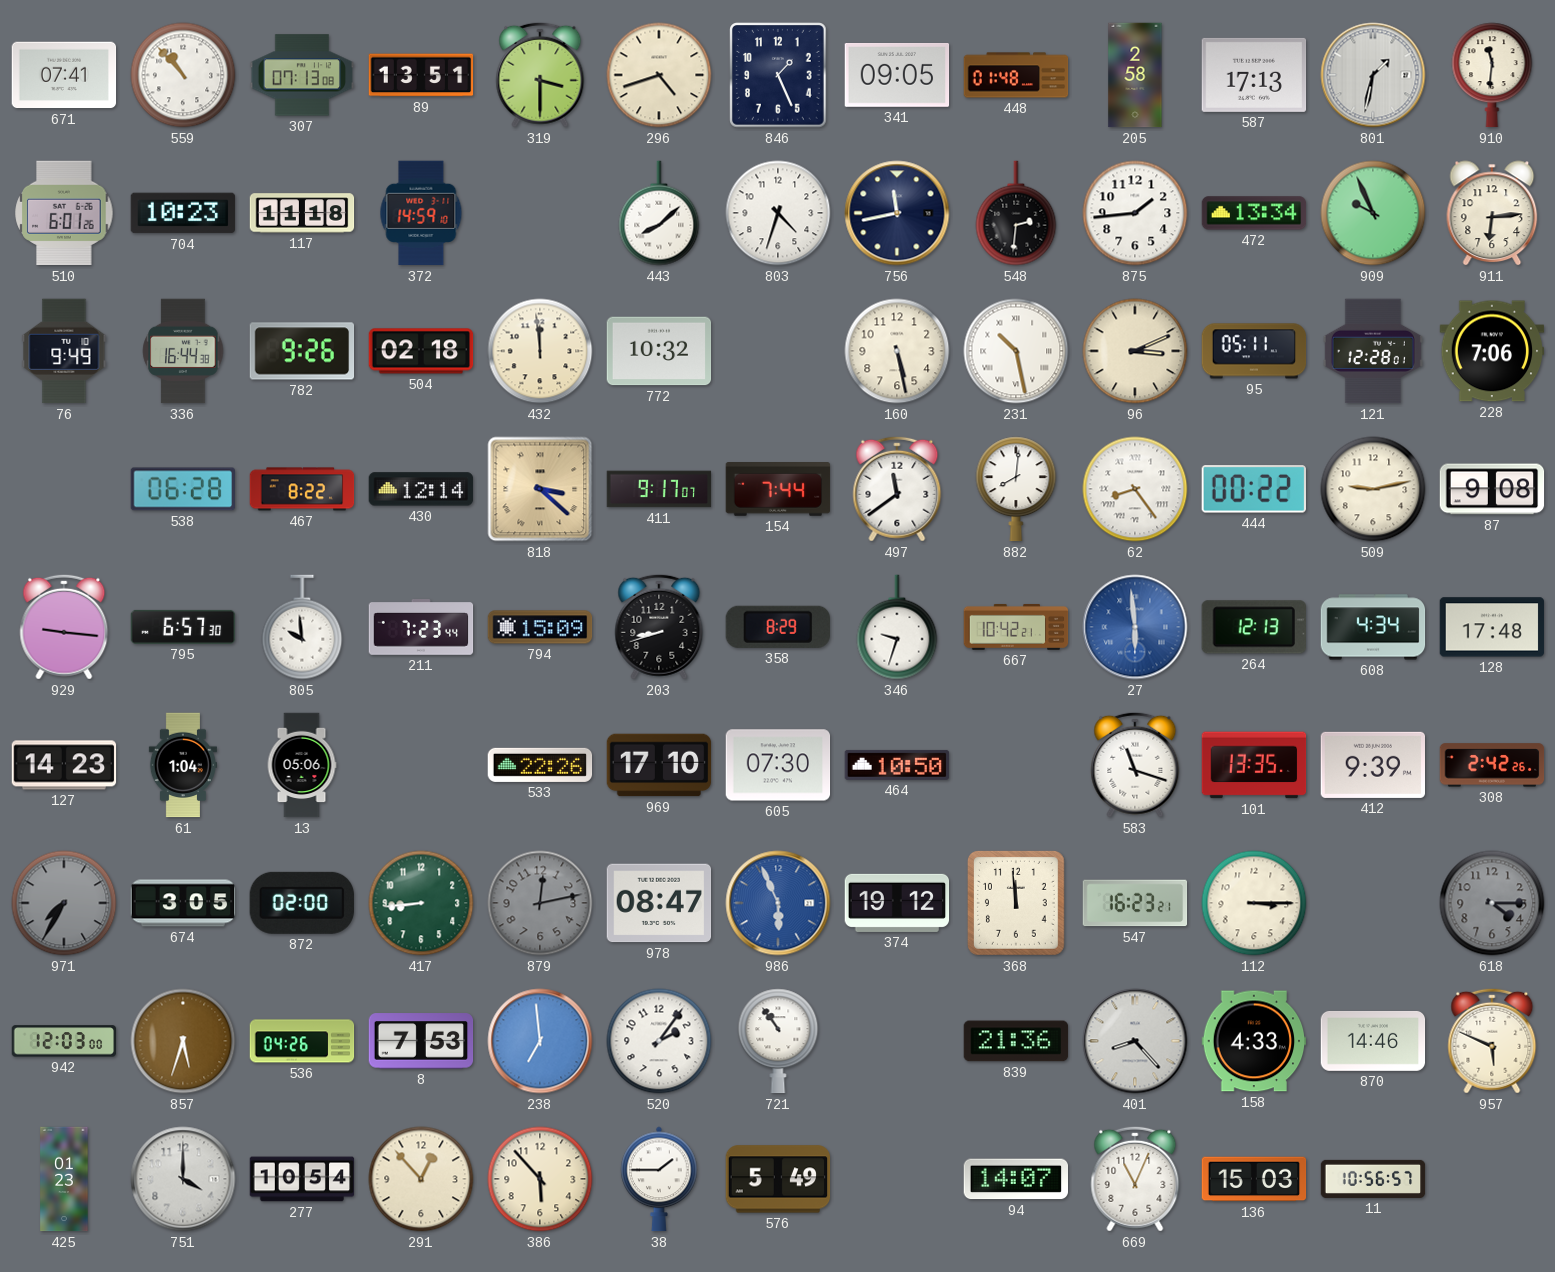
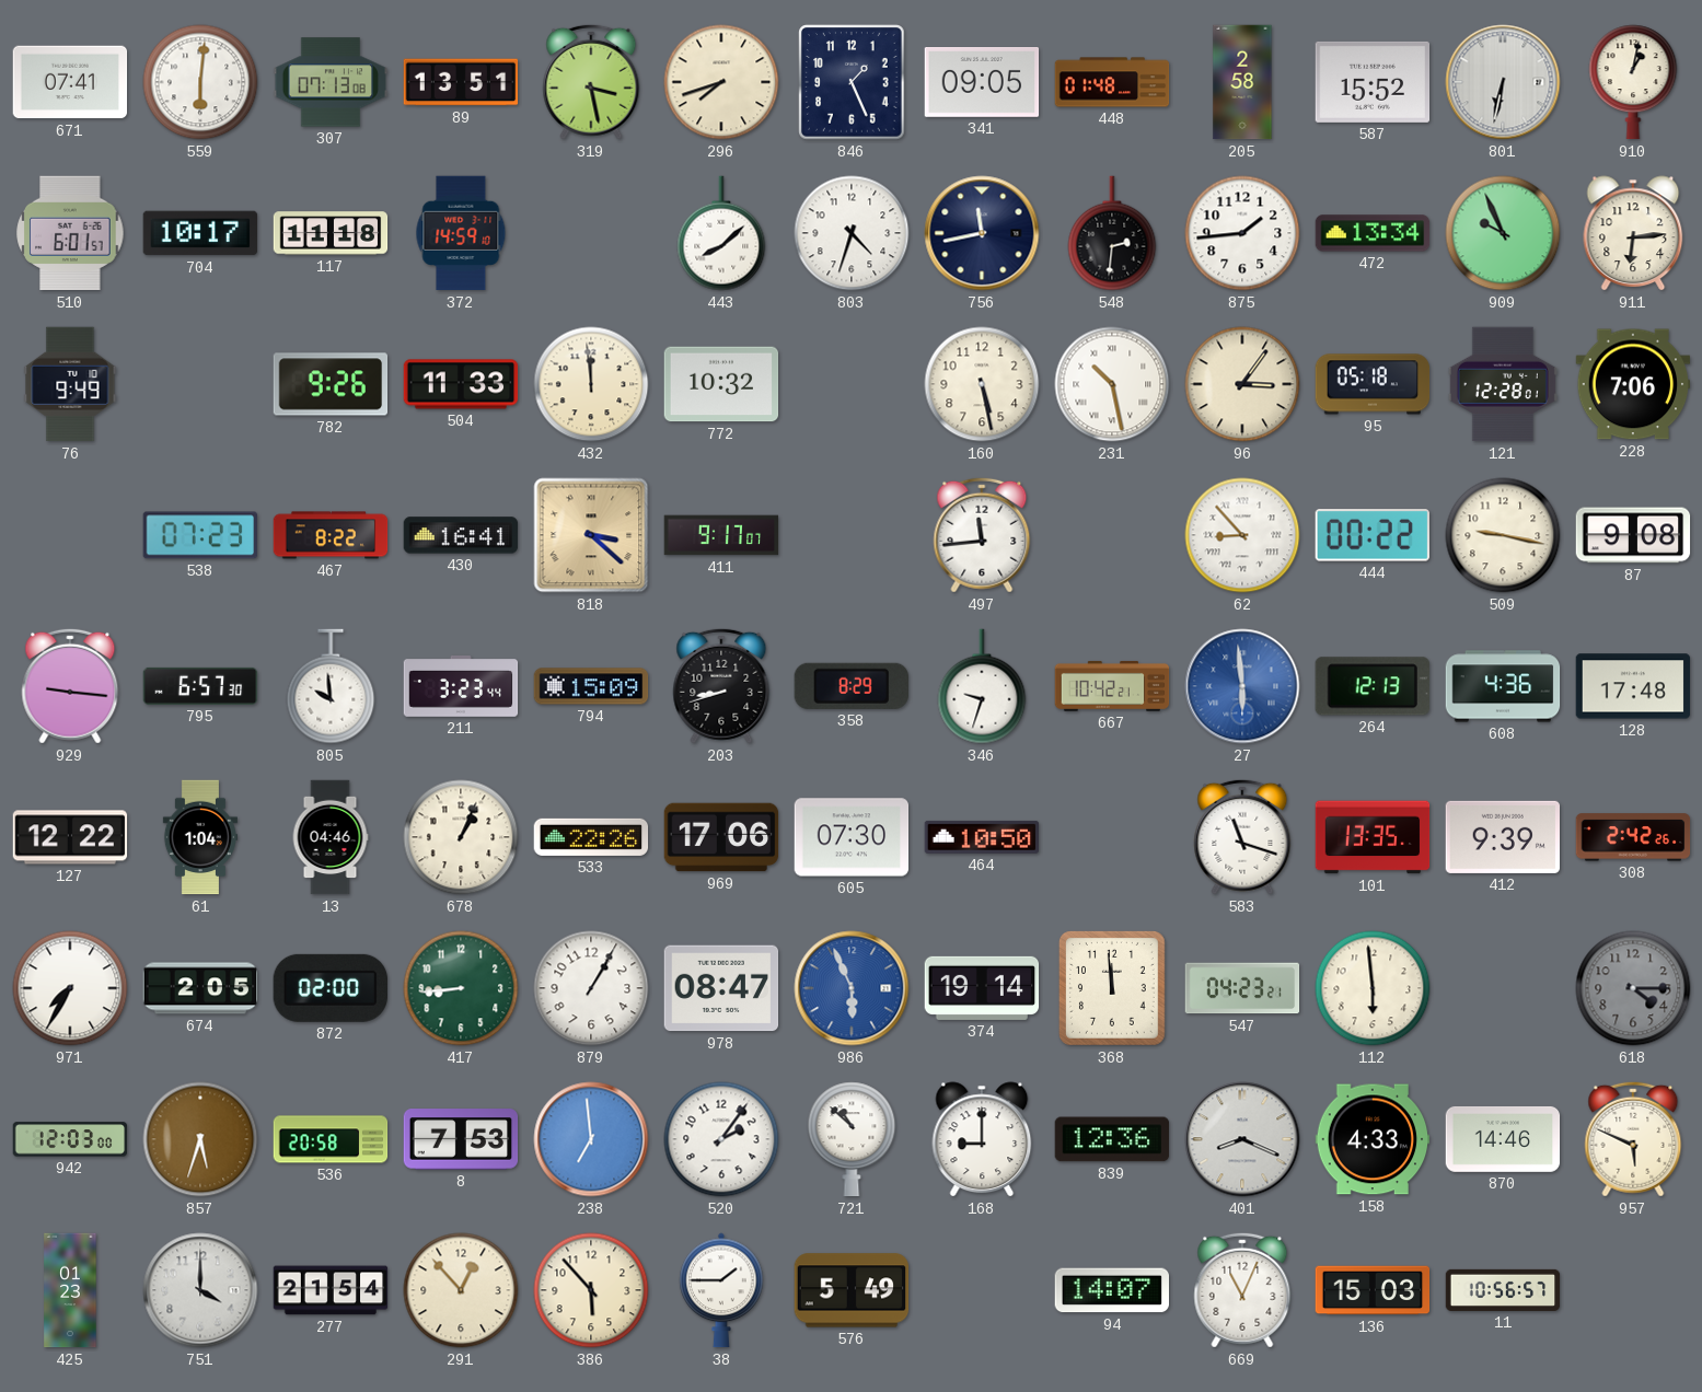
559: 10:53 -> 6:01 (200, 82)
319: 3:30 -> 3:28 (591, 82)
296: 4:42 -> 7:42 (721, 82)
587: 17:13 -> 15:52 (1373, 82)
801: 1:32 -> 6:32 (1503, 82)
910: 11:31 -> 1:02 (1633, 82)
510: 6:01:26 -> 6:01:57 (70, 233)
704: 10:23 -> 10:17 (200, 233)
336: 16:44 -> none (183, 351)
504: 02:18 -> 11:33 (461, 384)
96: 3:11 -> 3:06 (1242, 384)
95: 05:11 -> 05:18 (1373, 384)
538: 06:28 -> 07:23 (199, 535)
430: 12:14 -> 16:41 (461, 535)
154: 7:44 -> none (778, 490)
497: 11:39 -> 11:44 (982, 535)
882: 8:01 -> none (1016, 489)
62: 8:24 -> 8:53 (1242, 535)
509: 9:13 -> 9:17 (1503, 535)
211: 7:23 -> 3:23 (461, 687)
608: 4:34 -> 4:36 (1503, 686)
127: 14:23 -> 12:22 (70, 837)
13: 05:06 -> 04:46 (331, 837)
678: none -> 1:04 (461, 837)
969: 17:10 -> 17:06 (721, 837)
971 dial: grey -> white (70, 988)
674: 3:05 -> 2:05 (200, 988)
879: 12:13 -> 1:05 (591, 988)
879 dial: grey -> white (591, 988)
374: 19:12 -> 19:14 (982, 988)
547: 16:23 -> 04:23 (1242, 988)
112: 3:15 -> 5:59 (1373, 988)
536: 04:26 -> 20:58 (331, 1139)
721: 10:54 -> 10:52 (852, 1139)
168: none -> 9:00 (982, 1139)
839: 21:36 -> 12:36 (1112, 1139)
401: 8:23 -> 8:19 (1242, 1139)
277: 10:54 -> 21:54 (331, 1290)
